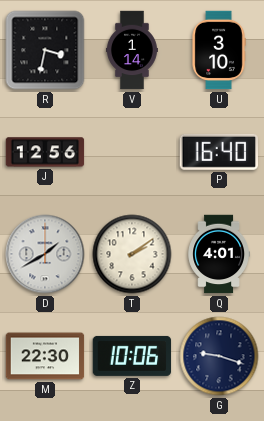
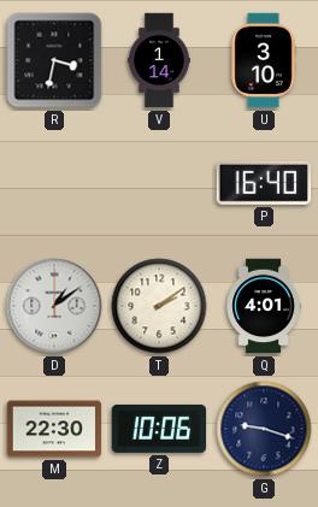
J: 12:56 -> none (45, 152)
D: 1:40 -> 1:09 (54, 306)
